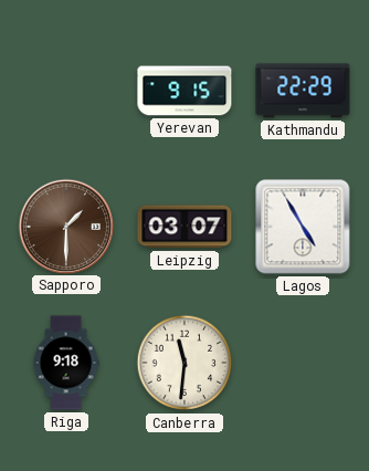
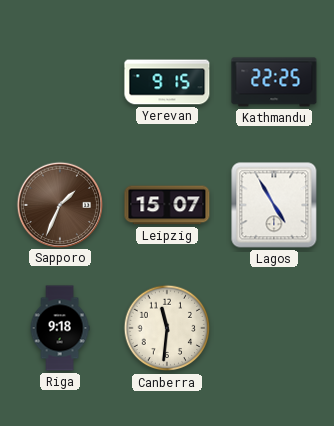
Kathmandu: 22:29 -> 22:25 (274, 82)
Sapporo: 1:30 -> 1:34 (59, 204)
Leipzig: 03:07 -> 15:07 (167, 205)
